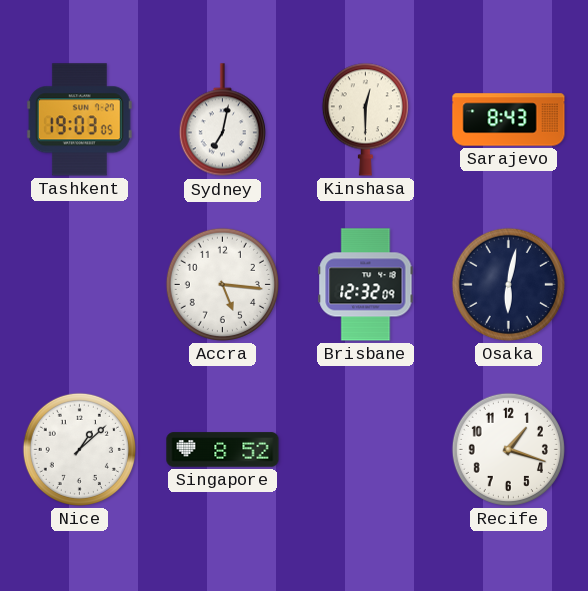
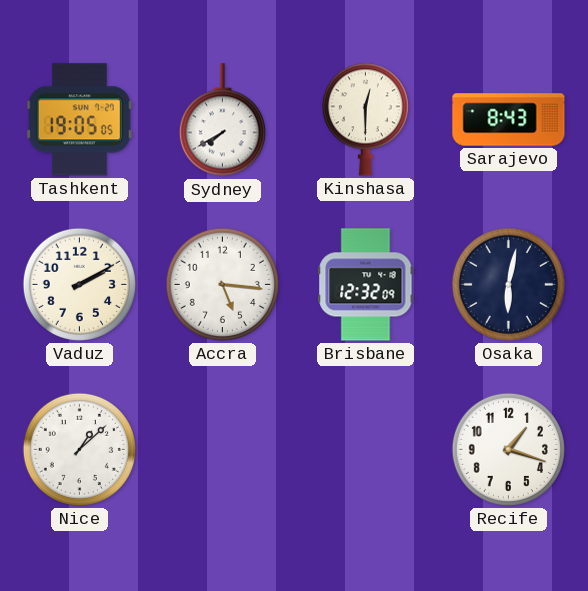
Tashkent: 19:03 -> 19:05 (79, 120)
Sydney: 7:02 -> 7:40 (222, 120)
Vaduz: none -> 2:10 (79, 284)
Singapore: 8:52 -> none (223, 450)
